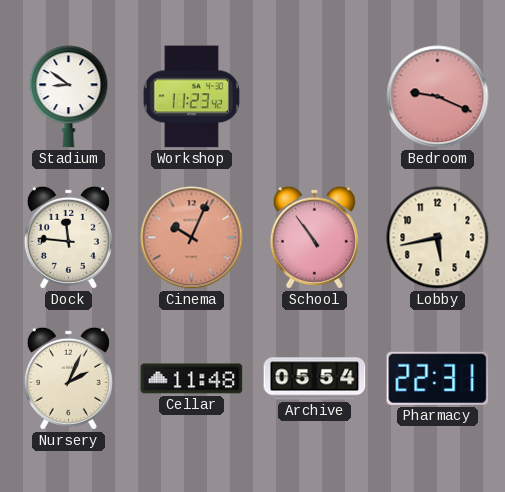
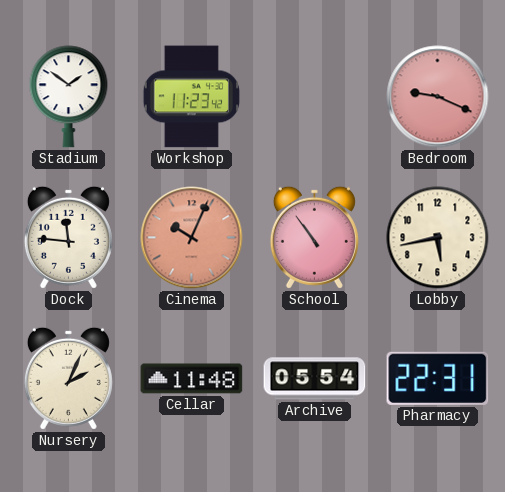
Stadium: 8:51 -> 1:51 (69, 97)
